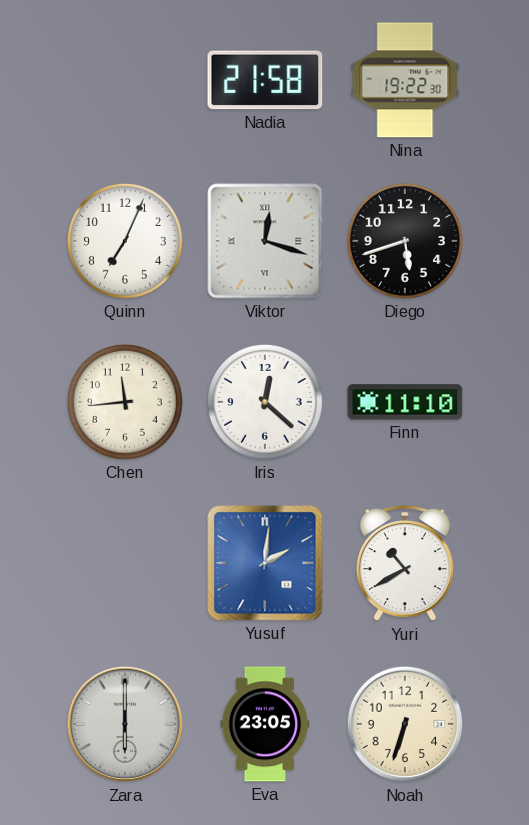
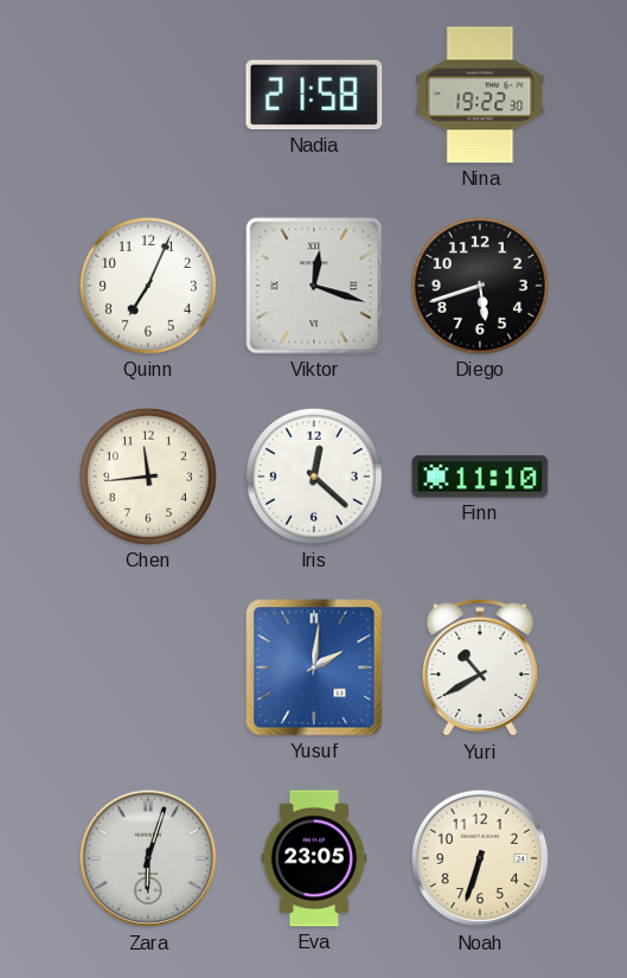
Zara: 6:00 -> 6:03 (148, 858)
